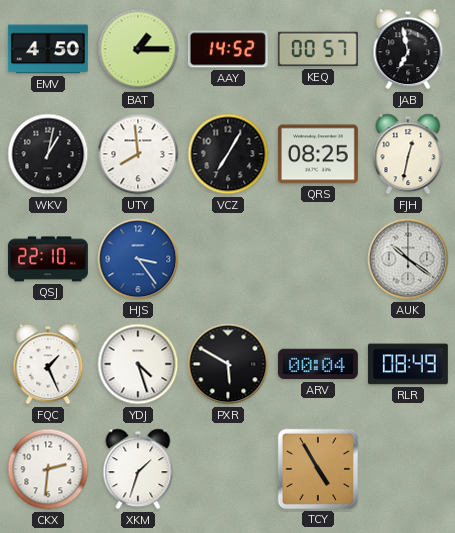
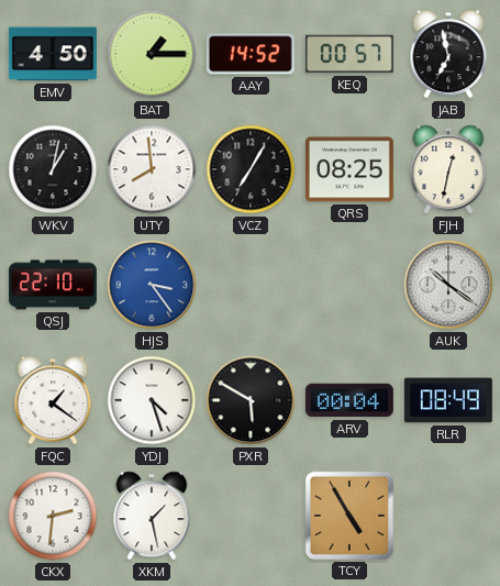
FQC: 1:26 -> 1:21 (53, 400)
XKM: 1:33 -> 1:28 (152, 516)
